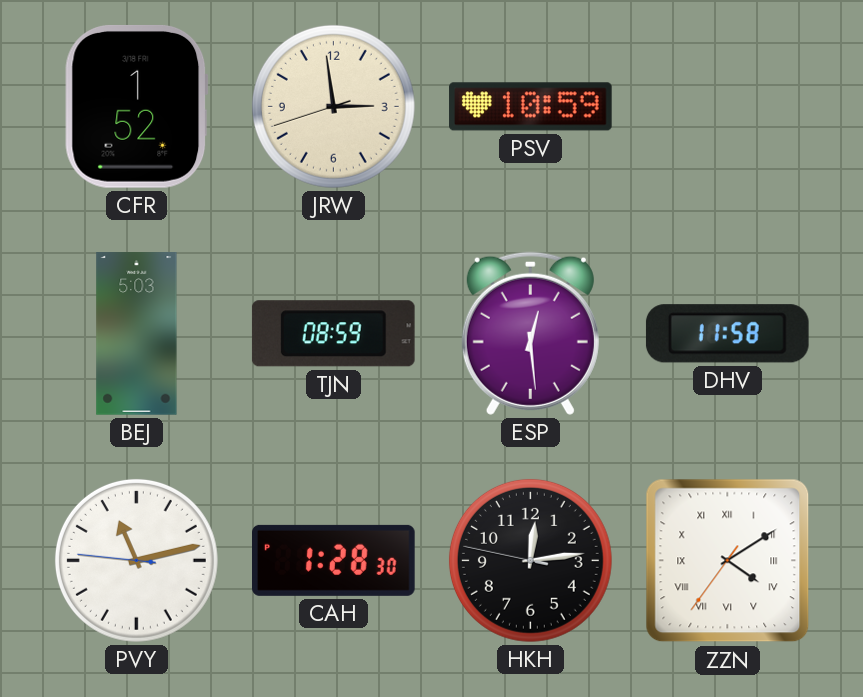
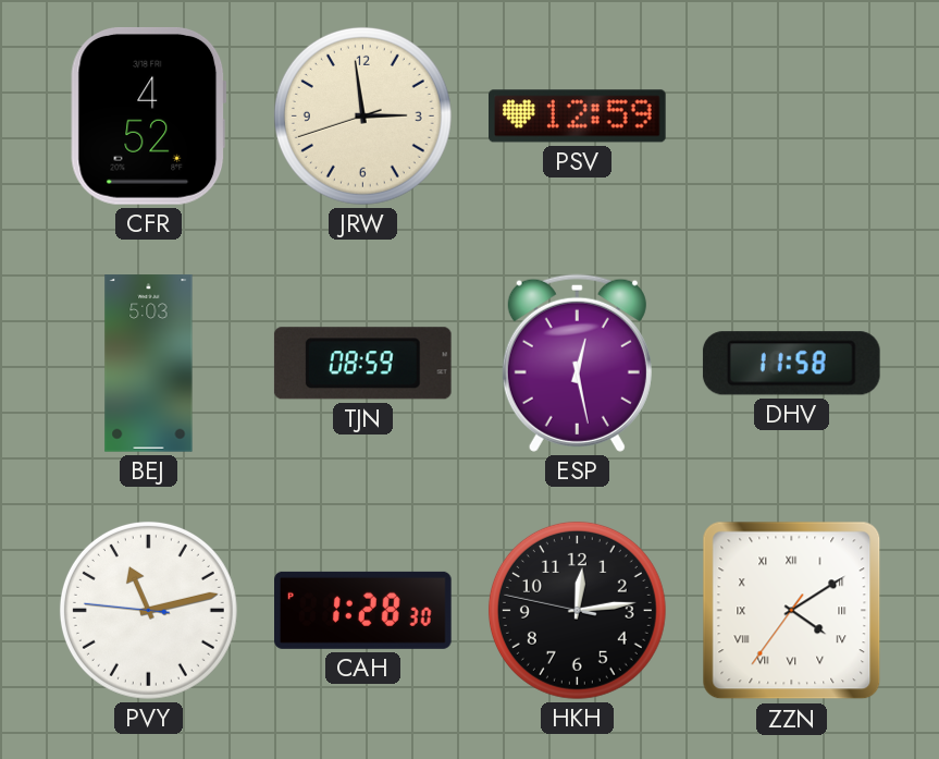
CFR: 1:52 -> 4:52 (149, 115)
PSV: 10:59 -> 12:59 (578, 117)
ESP: 12:29 -> 12:28 (577, 363)
